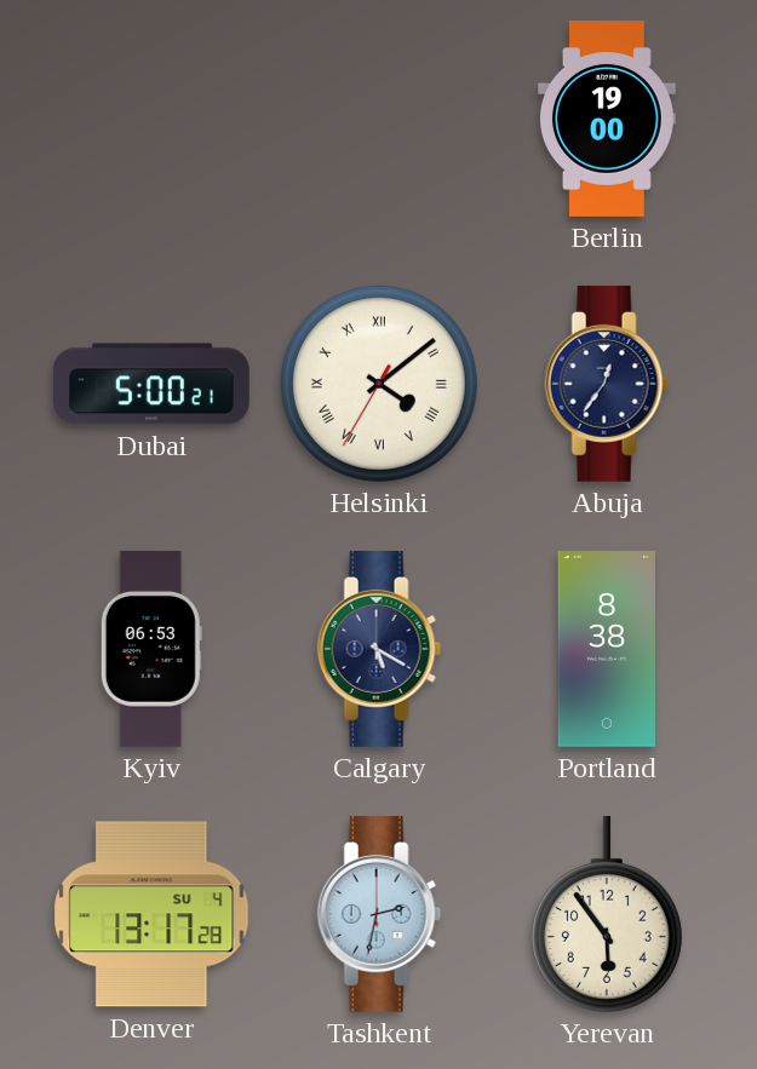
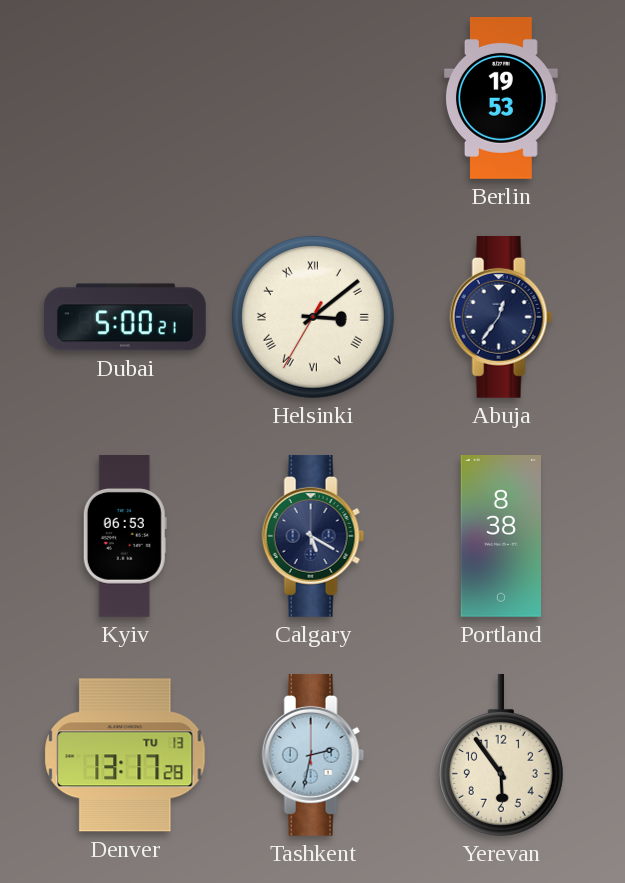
Berlin: 19:00 -> 19:53 (501, 99)
Helsinki: 4:08 -> 3:08 (313, 317)
Denver date: SU 4 -> TU 13 (125, 755)
